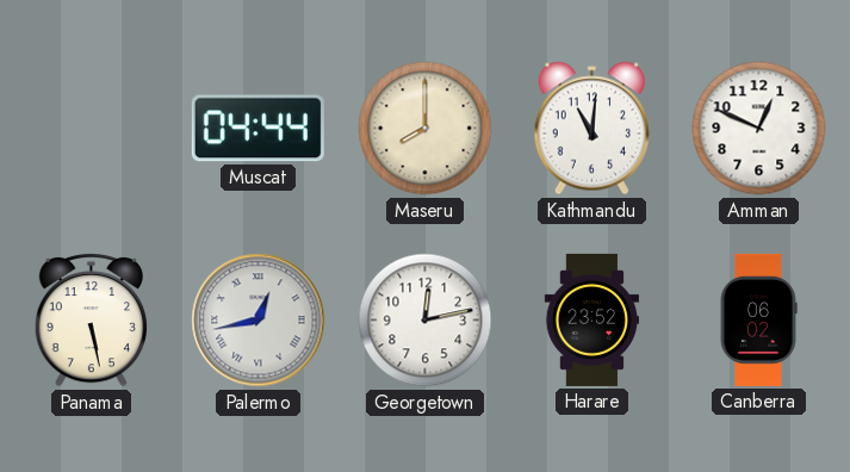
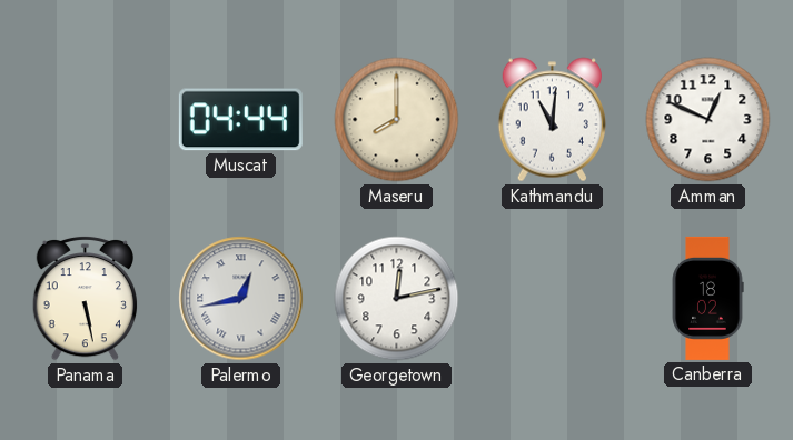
Harare: 23:52 -> none (591, 319)
Canberra: 06:02 -> 18:02 (707, 298)
